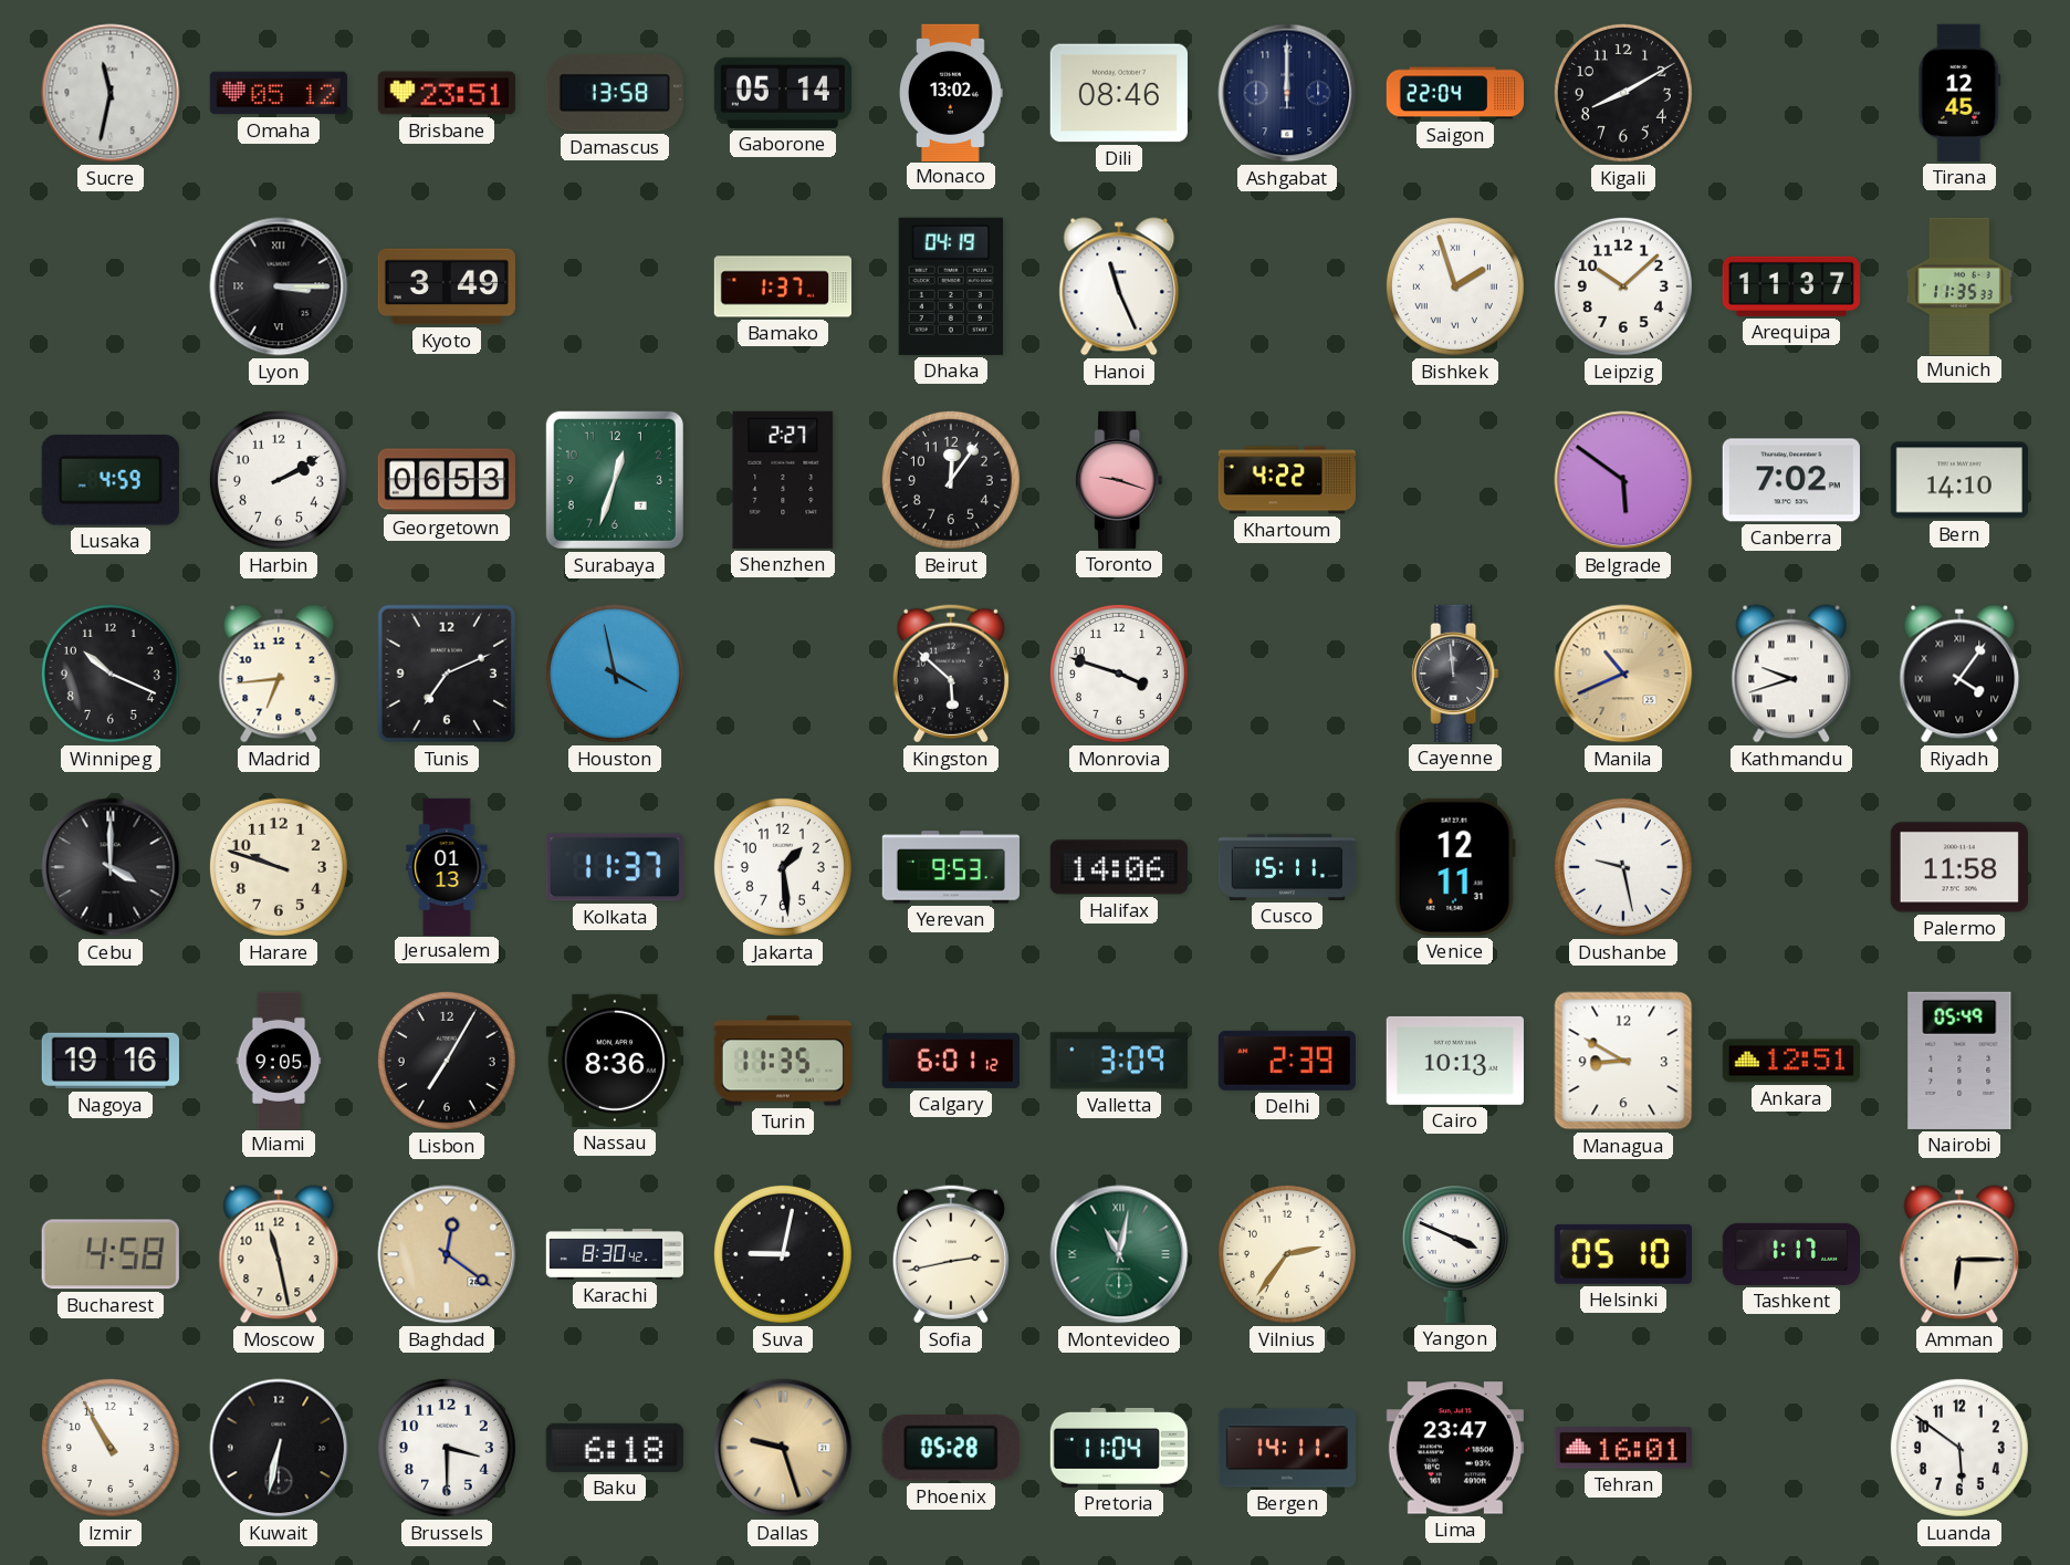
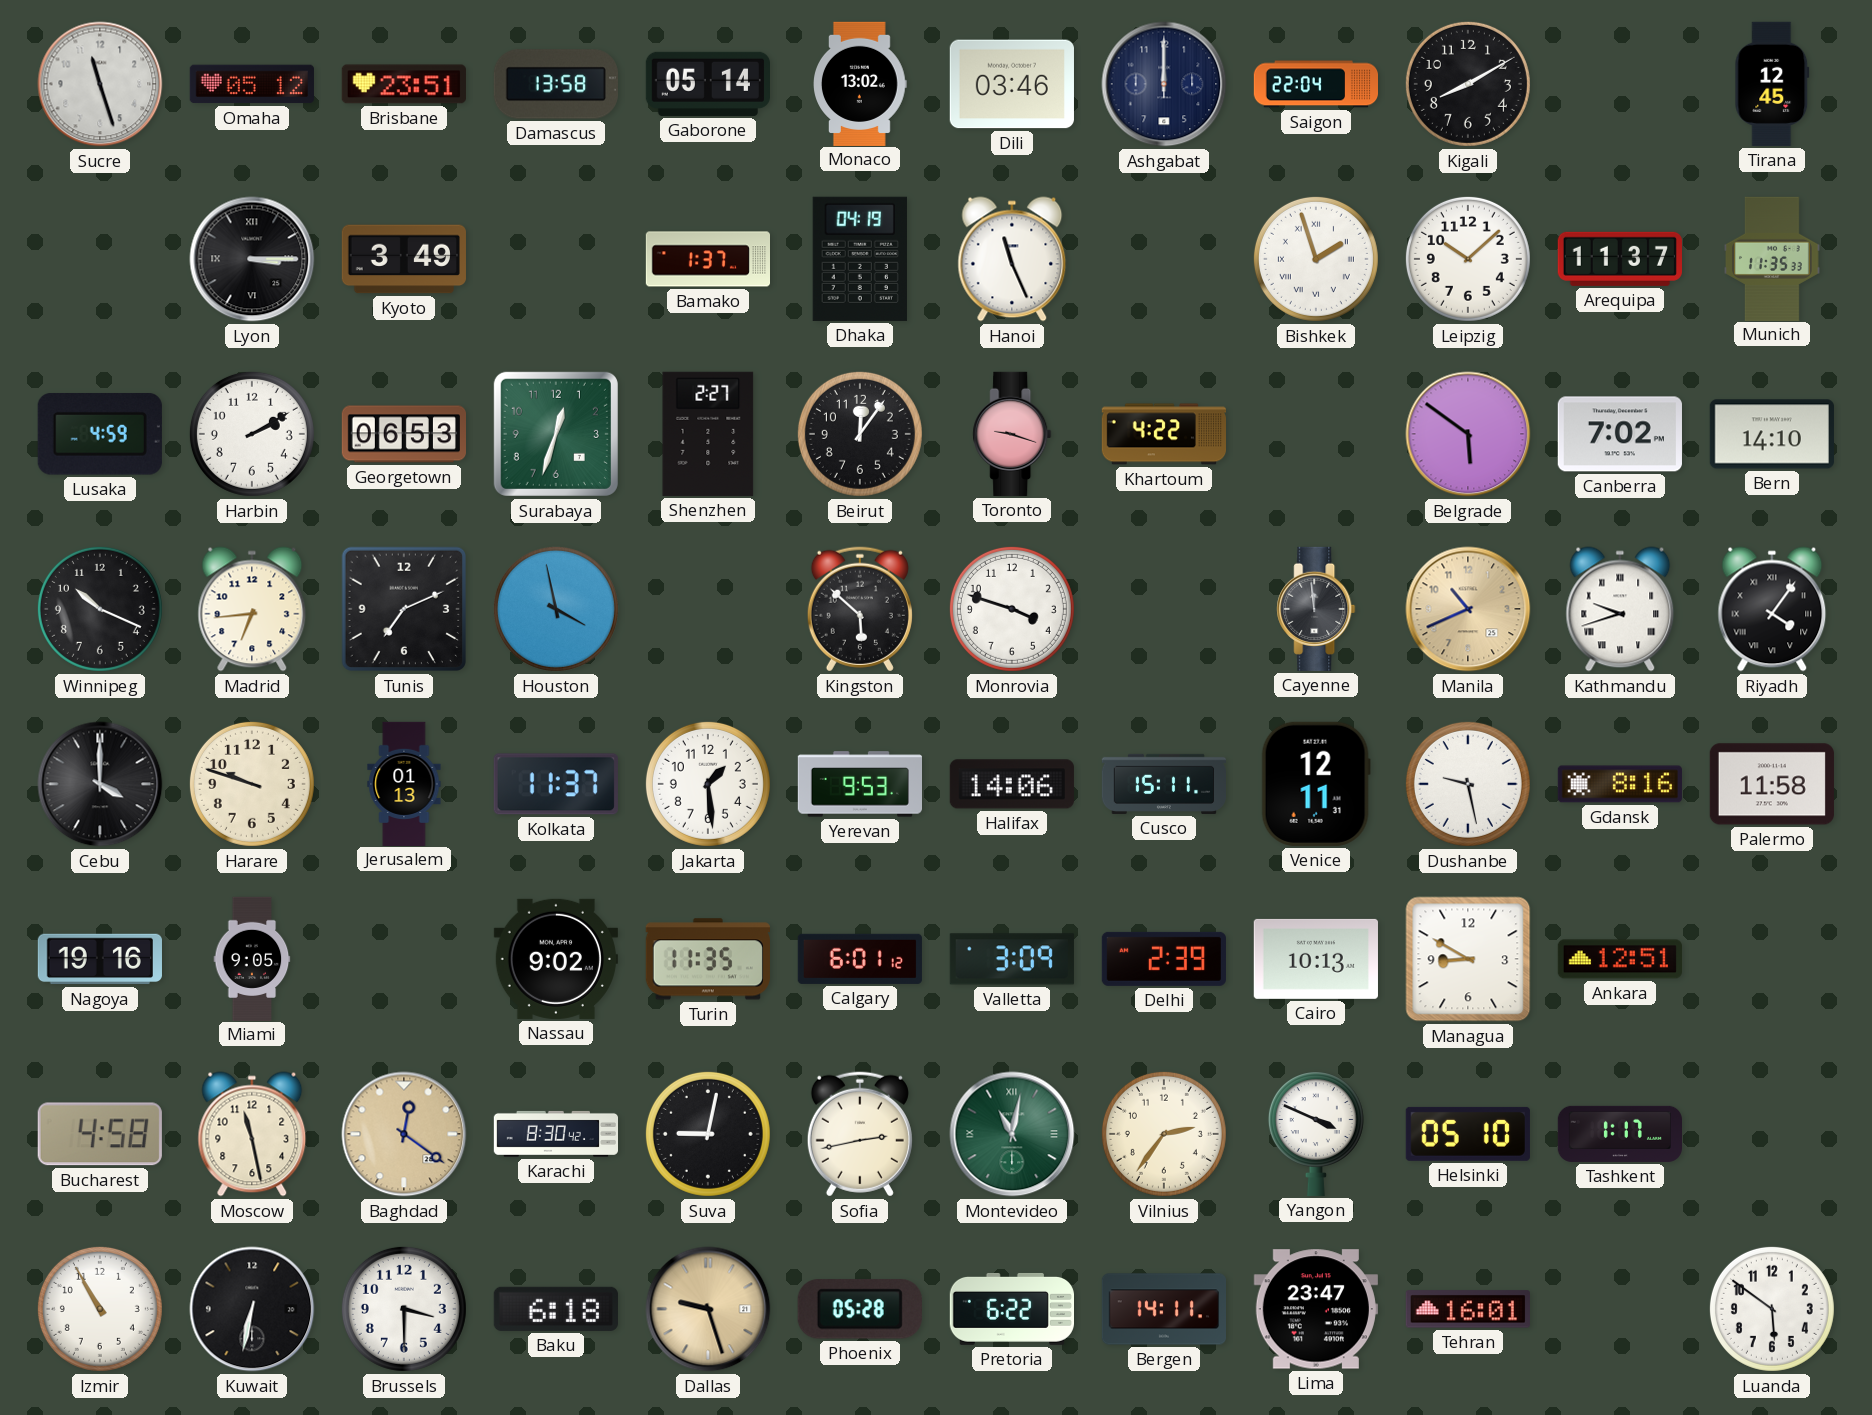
Sucre: 11:32 -> 11:27 (100, 84)
Dili: 08:46 -> 03:46 (1012, 84)
Gdansk: none -> 8:16 (1620, 784)
Lisbon: 7:05 -> none (447, 1061)
Nassau: 8:36 -> 9:02 (556, 959)
Nairobi: 05:49 -> none (1959, 1061)
Amman: 6:15 -> none (1959, 1254)
Pretoria: 11:04 -> 6:22 (1011, 1309)
